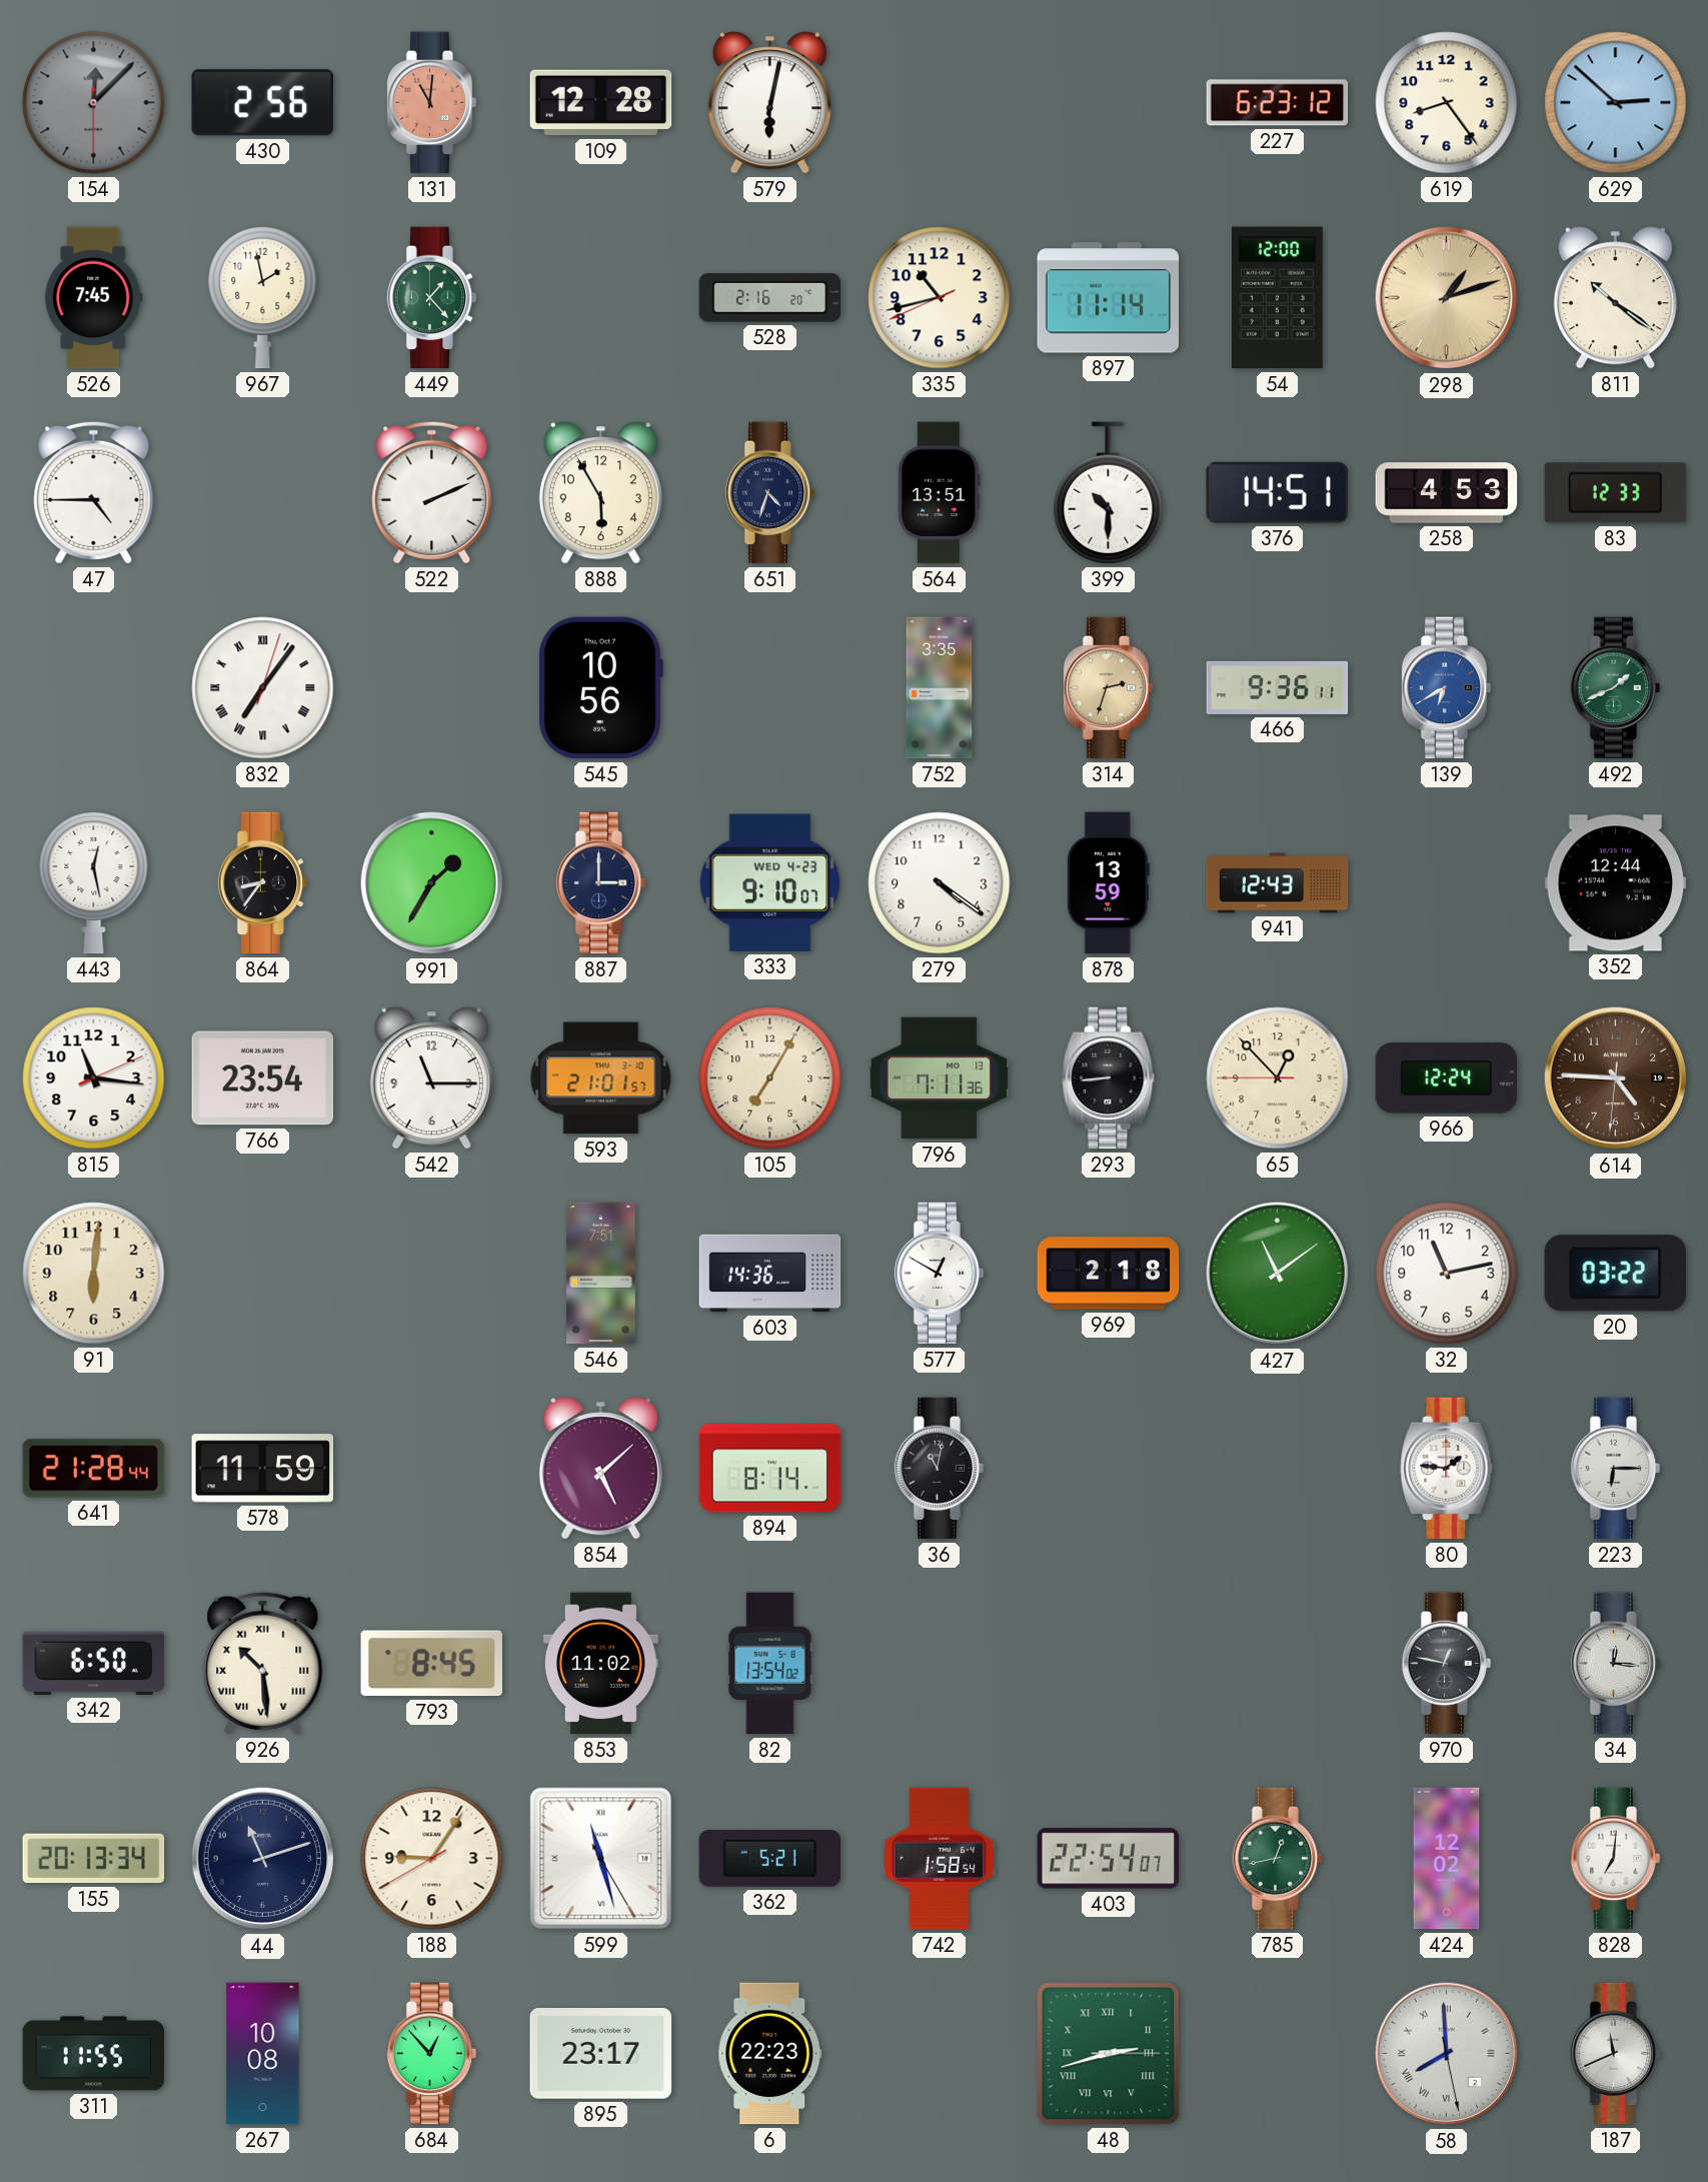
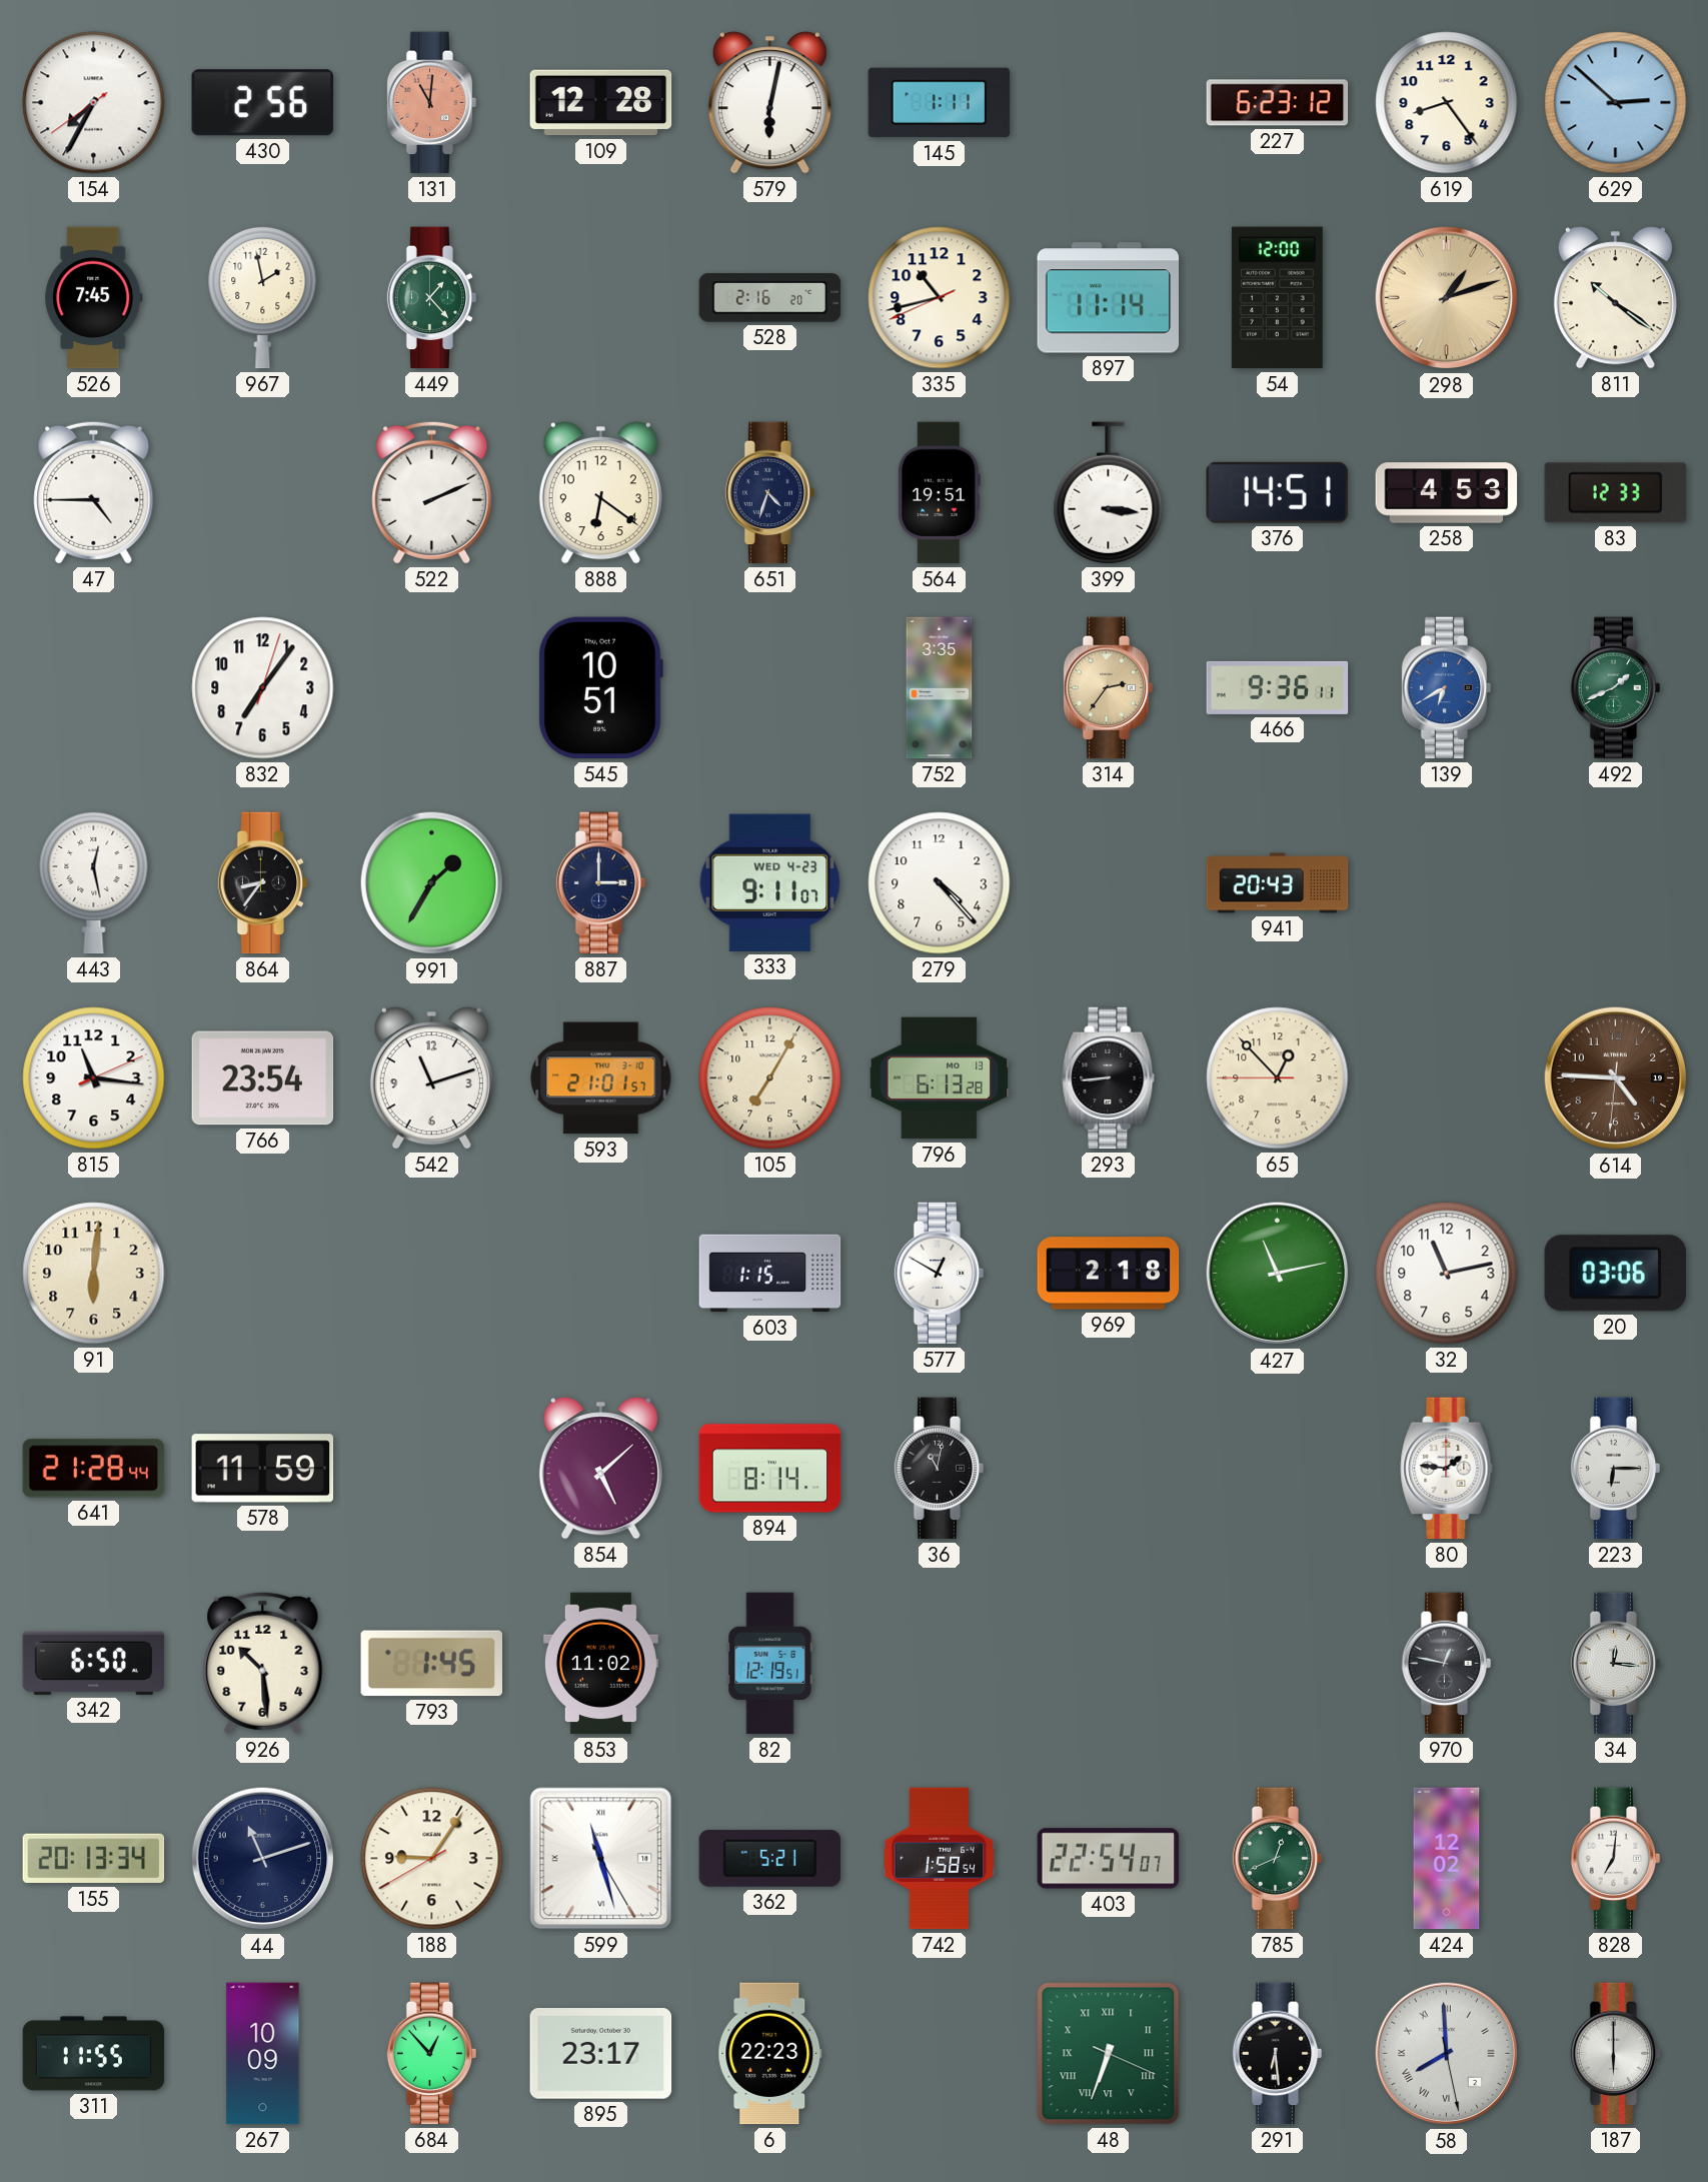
154: 12:07 -> 7:34 (94, 103)
154 dial: grey -> white (94, 103)
145: none -> 1:11 (940, 103)
888: 5:55 -> 6:21 (600, 493)
564: 13:51 -> 19:51 (939, 493)
399: 10:30 -> 3:16 (1109, 493)
832 numerals: Roman -> Arabic (263, 688)
545: 10:56 -> 10:51 (600, 688)
314: 2:33 -> 2:36 (1109, 688)
333: 9:10 -> 9:11 (770, 882)
279: 4:21 -> 4:23 (940, 883)
878: 13:59 -> none (1108, 883)
941: 12:43 -> 20:43 (1278, 883)
352: 12:44 -> none (1616, 883)
542: 11:15 -> 11:12 (431, 1078)
796: 7:11 -> 6:13 (940, 1078)
966: 12:24 -> none (1447, 1078)
546: 7:51 -> none (601, 1274)
603: 14:36 -> 1:15 (770, 1274)
427: 11:09 -> 11:13 (1278, 1274)
20: 03:22 -> 03:06 (1615, 1274)
926 numerals: Roman -> Arabic (263, 1663)
793: 8:45 -> 1:45 (431, 1664)
82: 13:54 -> 12:19 (770, 1664)
785: 12:43 -> 12:41 (1278, 1859)
267: 10:08 -> 10:09 (263, 2054)
48: 2:42 -> 6:33 (1109, 2054)
291: none -> 6:29 (1278, 2054)
187: 11:41 -> 6:00 (1616, 2054)
